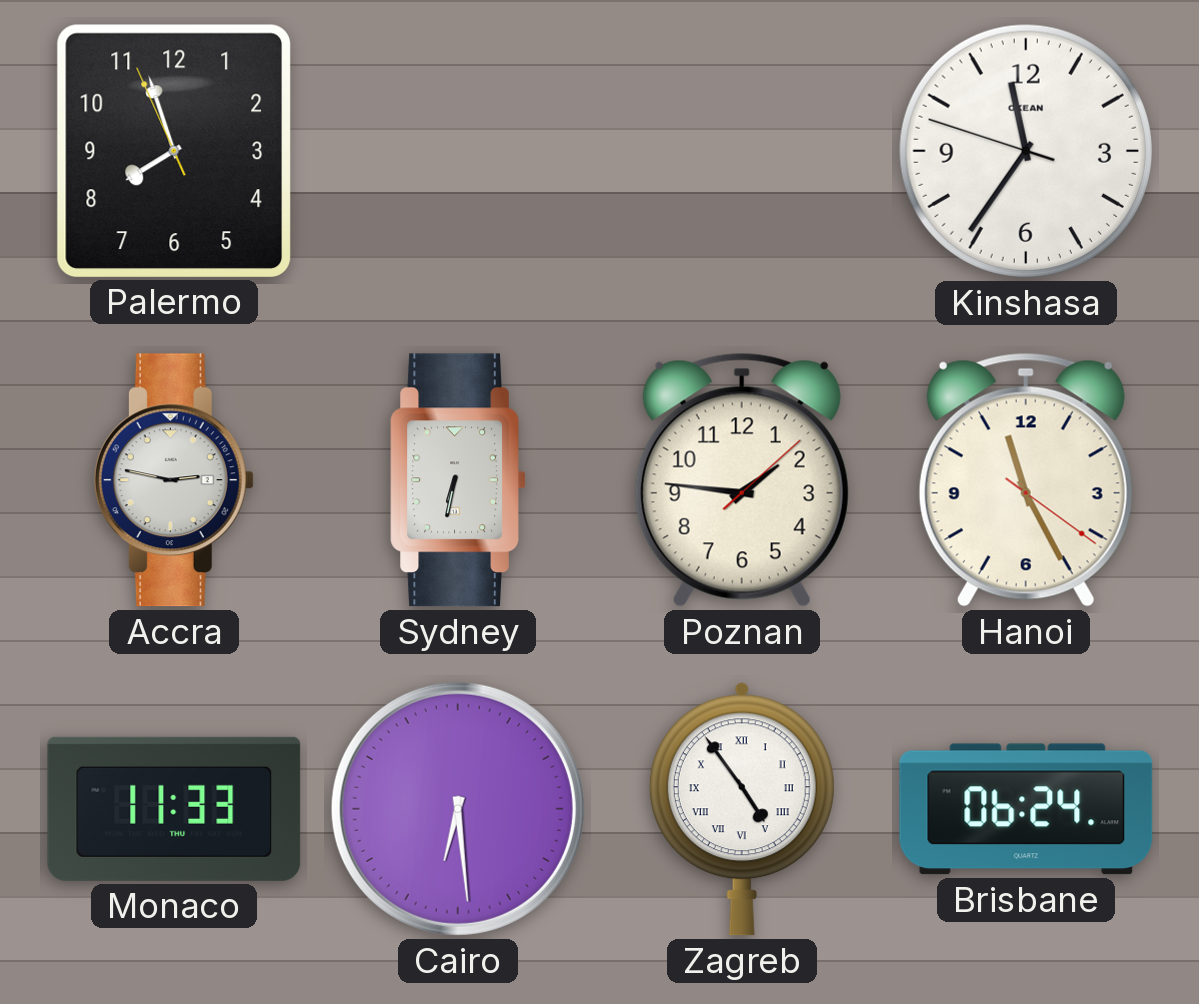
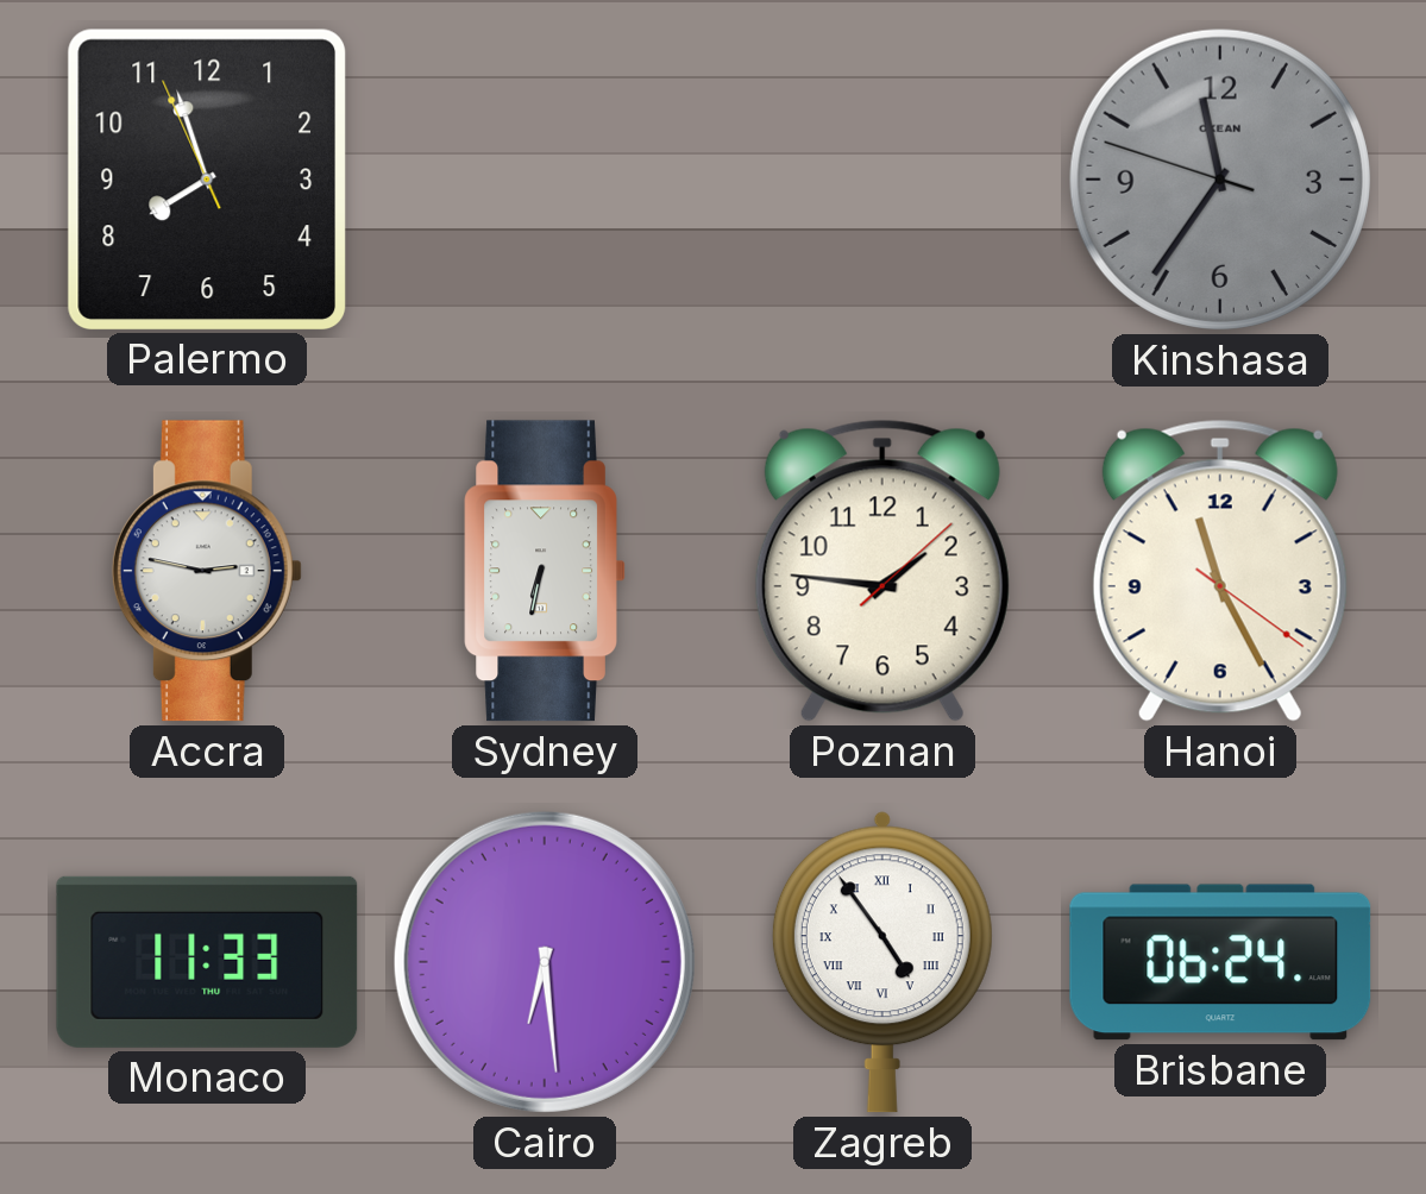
Kinshasa dial: white -> grey (1220, 180)
